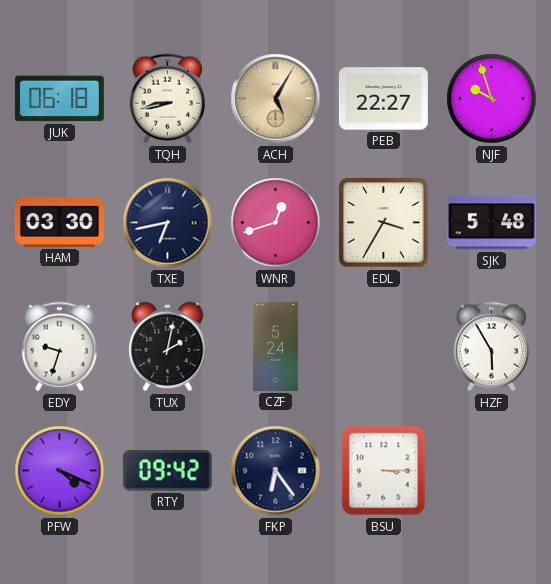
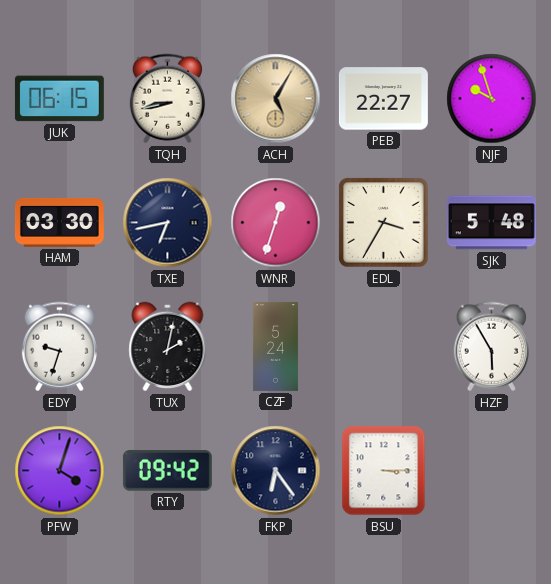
JUK: 06:18 -> 06:15 (59, 99)
WNR: 12:42 -> 12:33 (276, 223)
PFW: 4:19 -> 4:03 (60, 471)
